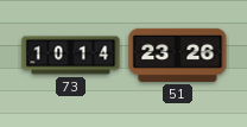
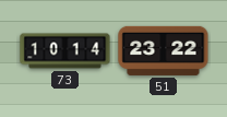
51: 23:26 -> 23:22 (164, 50)
